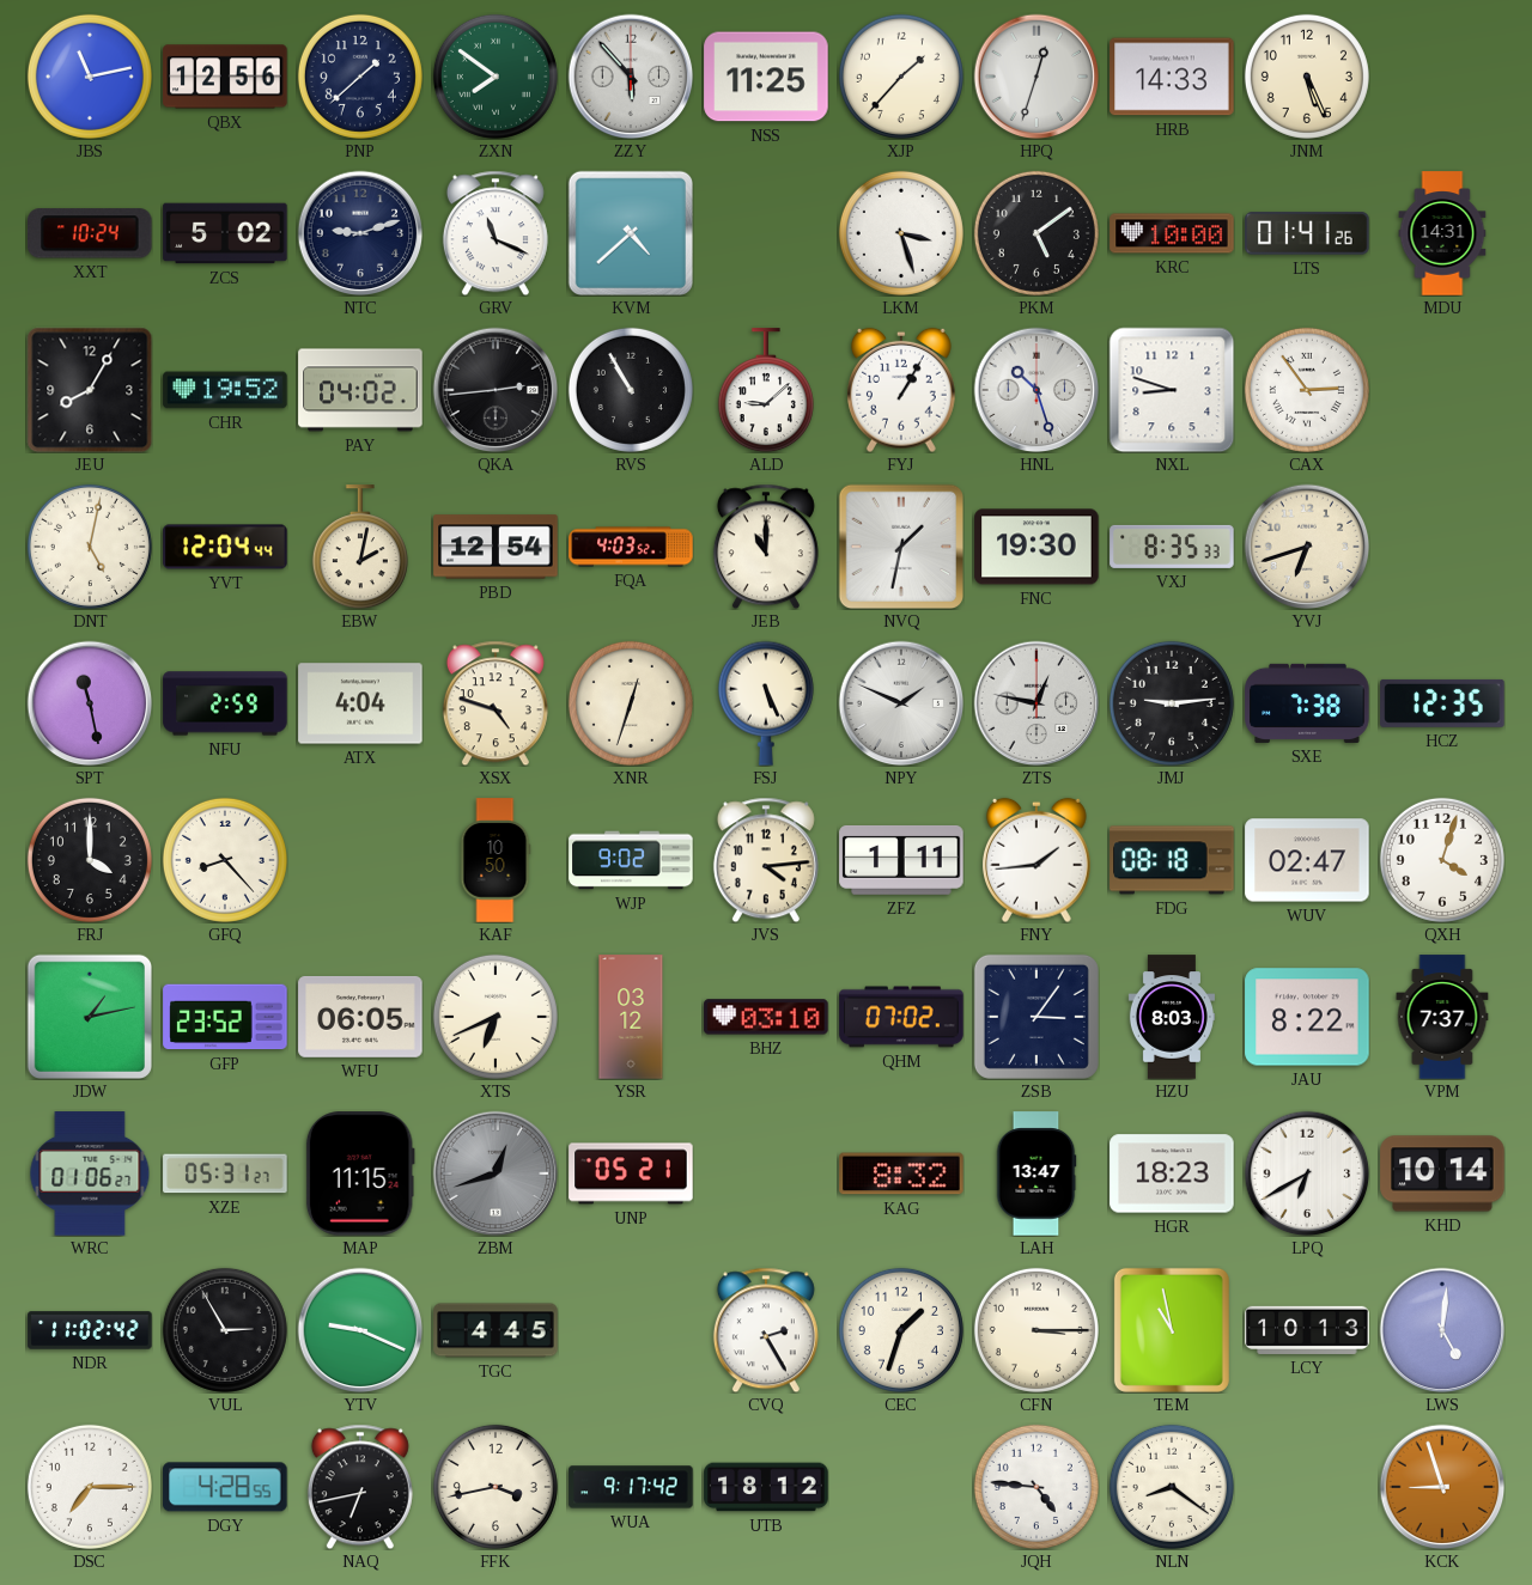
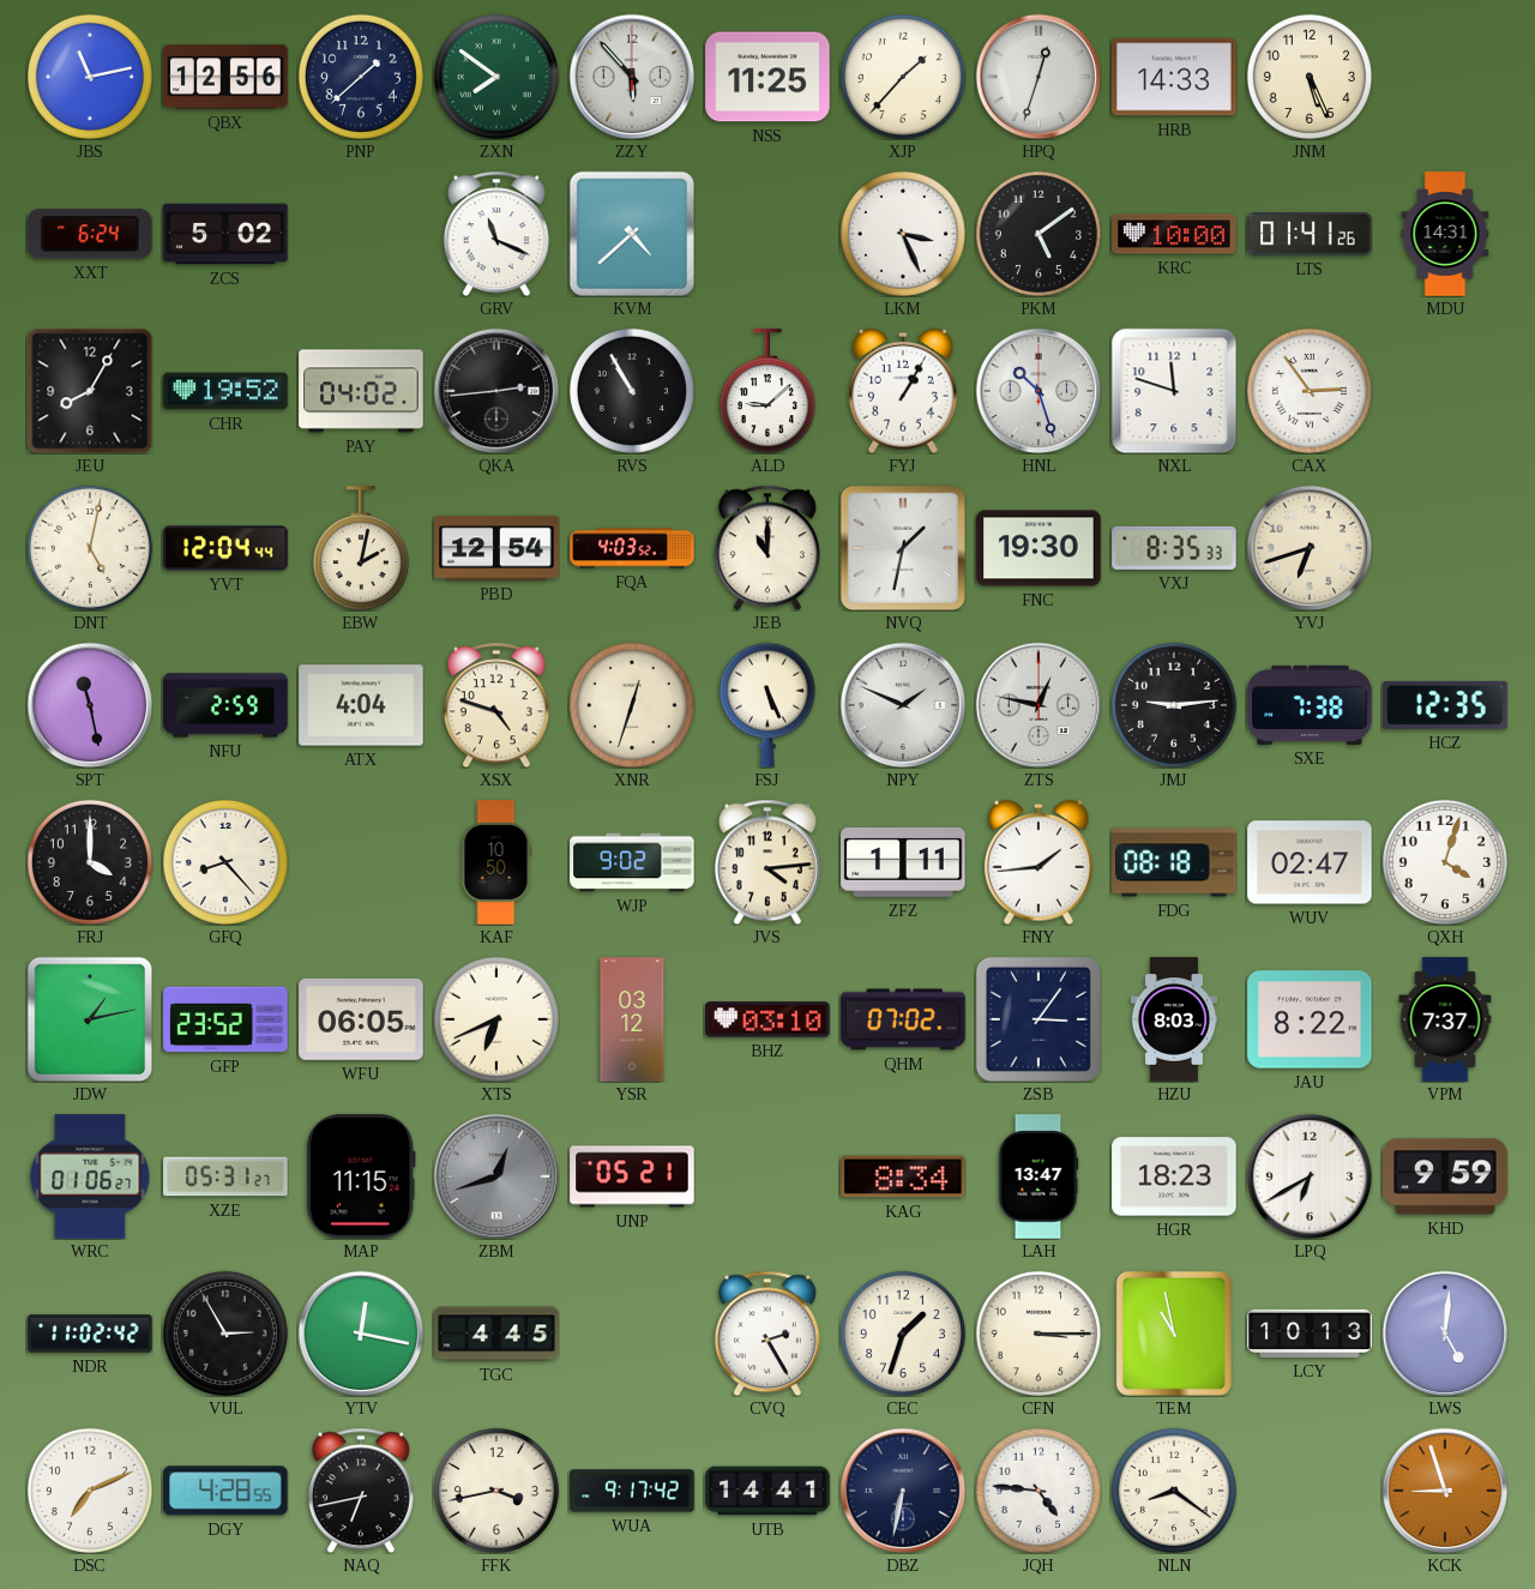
XXT: 10:24 -> 6:24 (90, 234)
NTC: 9:12 -> none (360, 233)
LKM: 3:27 -> 3:26 (903, 234)
NXL: 8:48 -> 11:48 (1174, 391)
KAG: 8:32 -> 8:34 (903, 1176)
KHD: 10:14 -> 9:59 (1445, 1176)
YTV: 9:19 -> 12:17 (361, 1334)
DSC: 7:15 -> 7:11 (90, 1491)
UTB: 18:12 -> 14:41 (767, 1491)
DBZ: none -> 6:32 (903, 1491)
